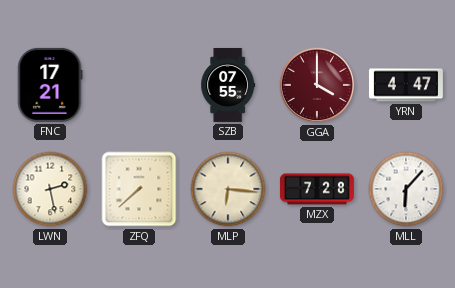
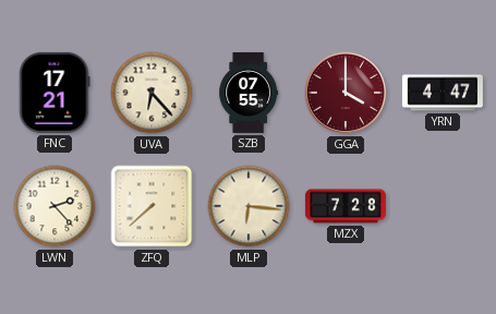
UVA: none -> 6:23 (152, 93)
LWN: 2:28 -> 2:23 (55, 206)
MLL: 6:07 -> none (406, 189)
